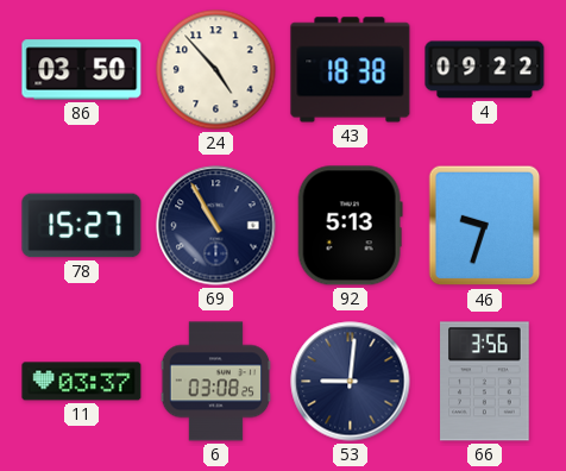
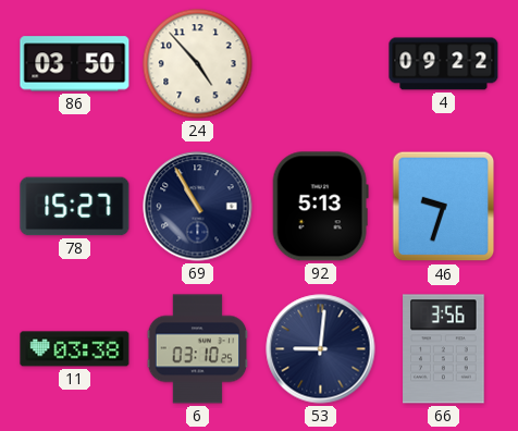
43: 18:38 -> none (351, 70)
11: 03:37 -> 03:38 (75, 349)
6: 03:08 -> 03:10 (198, 349)
